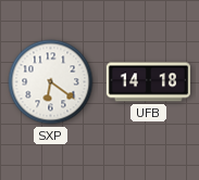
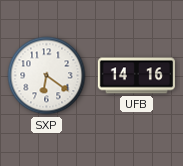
UFB: 14:18 -> 14:16 (136, 76)
